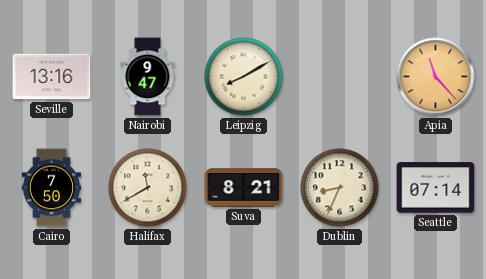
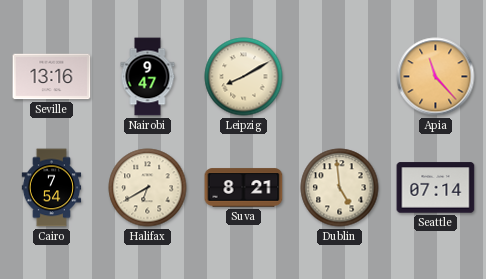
Cairo: 7:50 -> 7:54 (52, 188)
Halifax: 11:40 -> 6:40 (148, 188)
Dublin: 8:34 -> 4:59 (340, 188)
